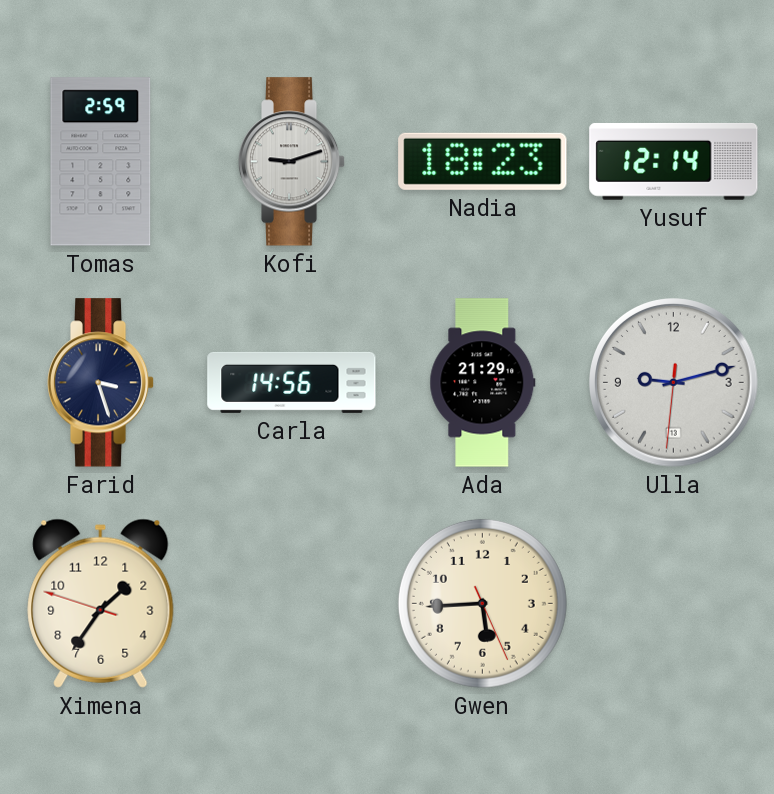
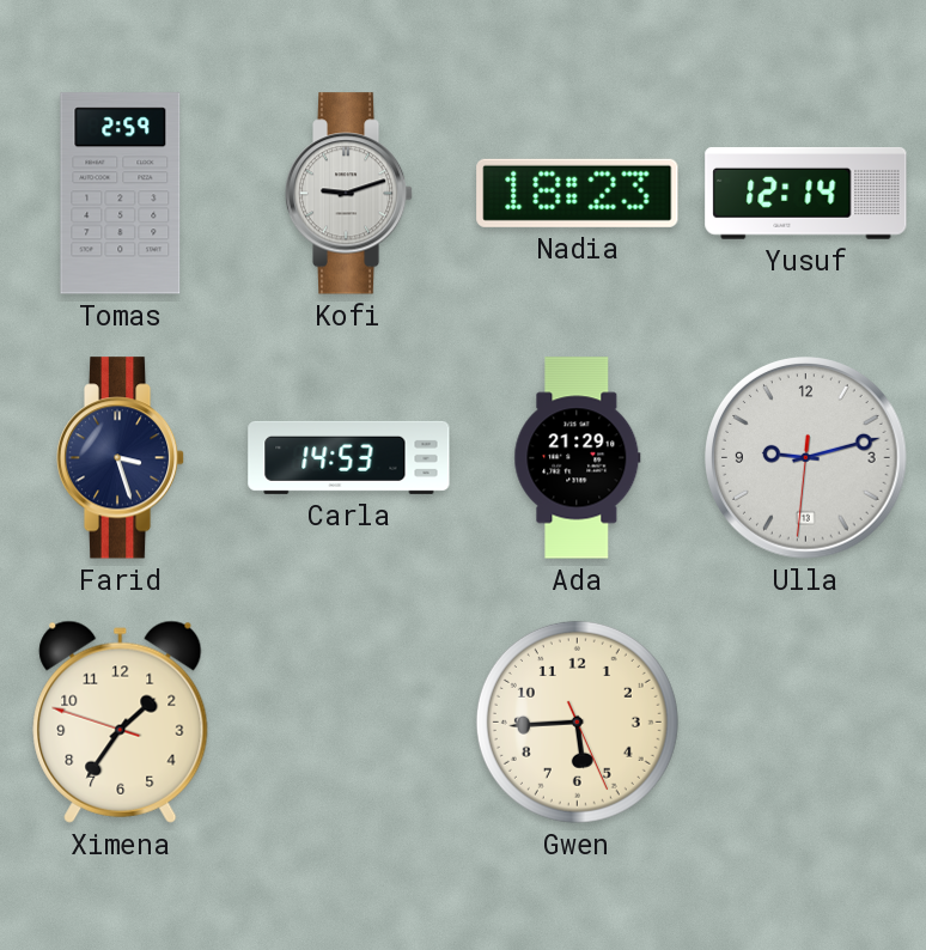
Carla: 14:56 -> 14:53 (349, 457)
